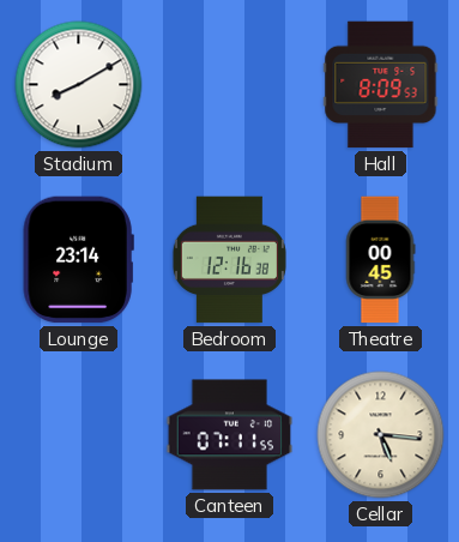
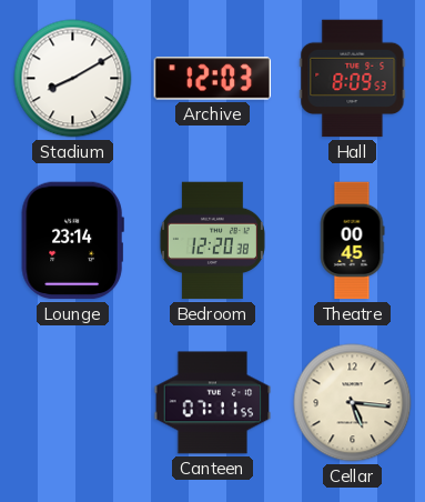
Archive: none -> 12:03 (213, 79)
Bedroom: 12:16 -> 12:20 (212, 241)
